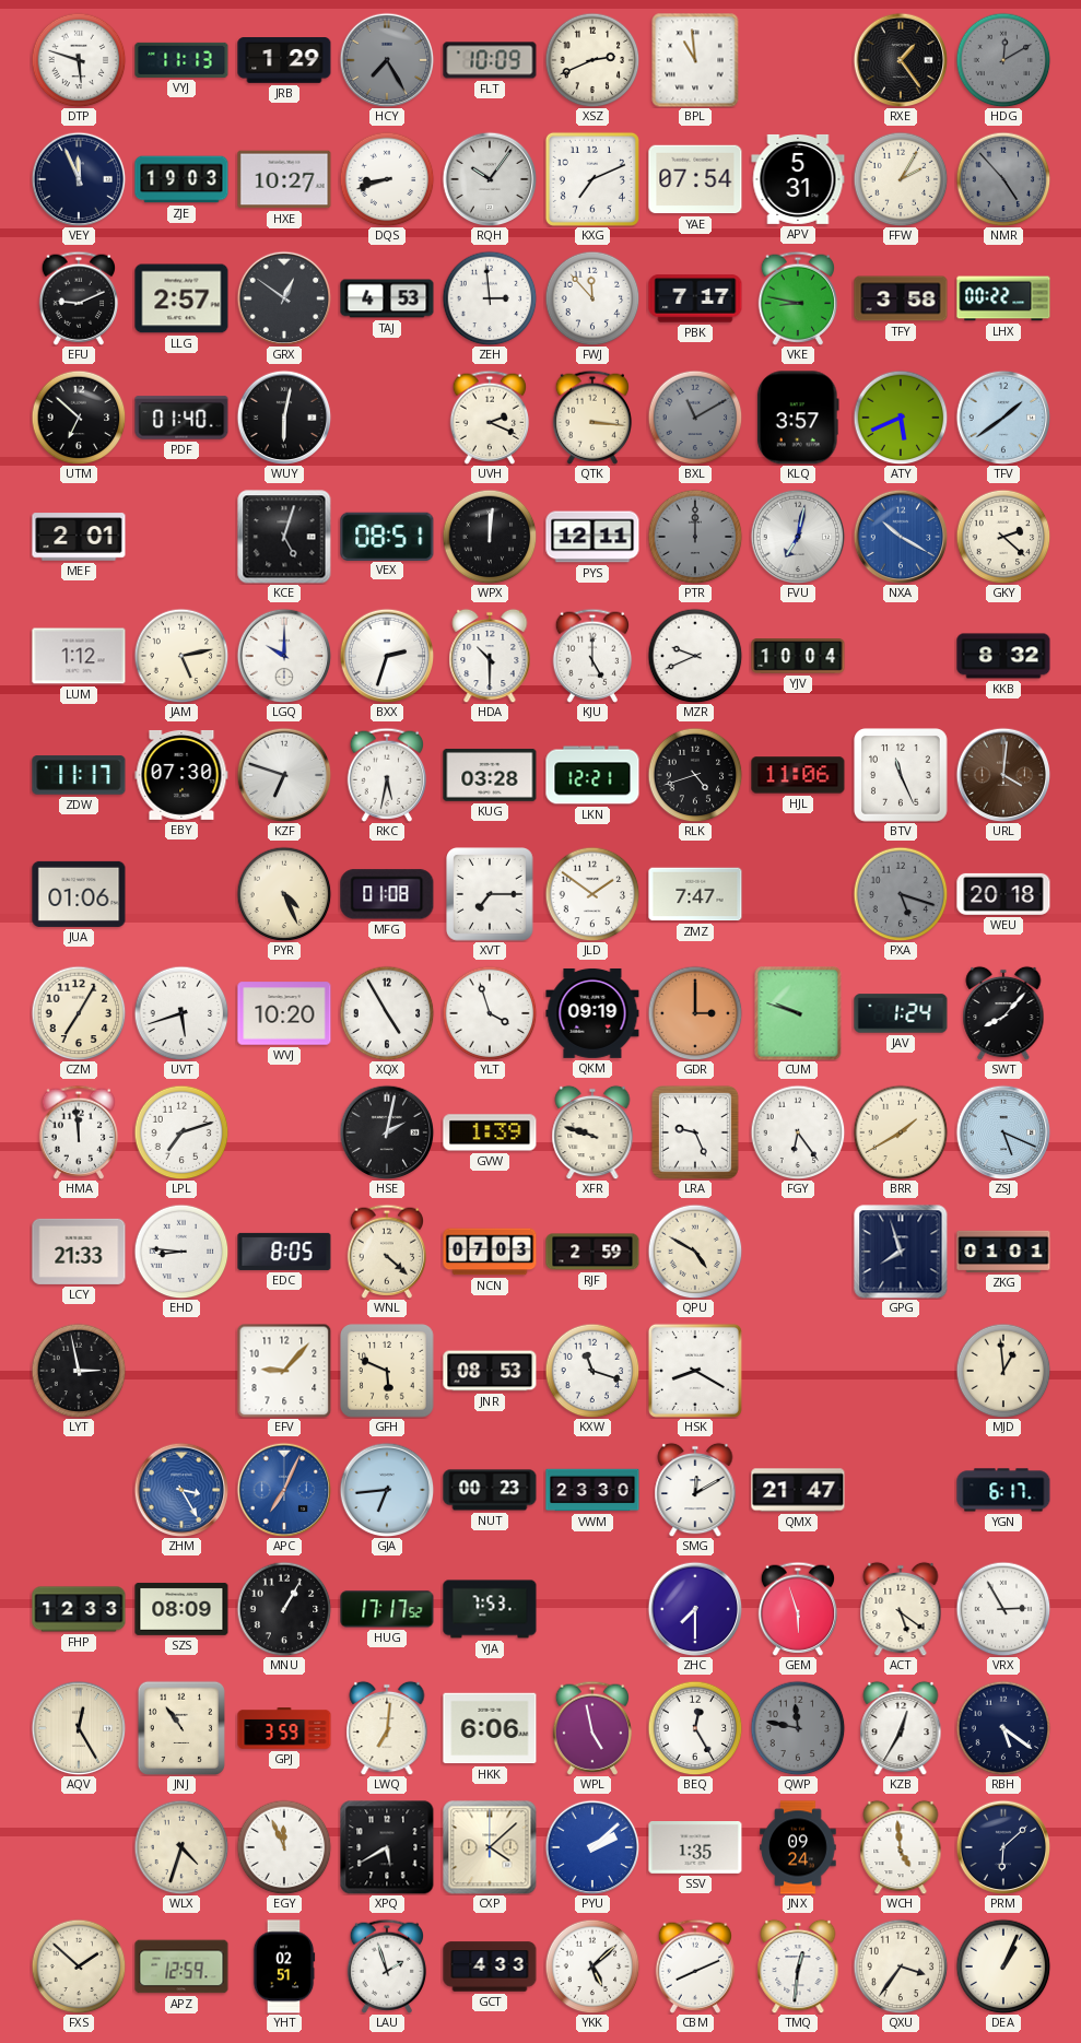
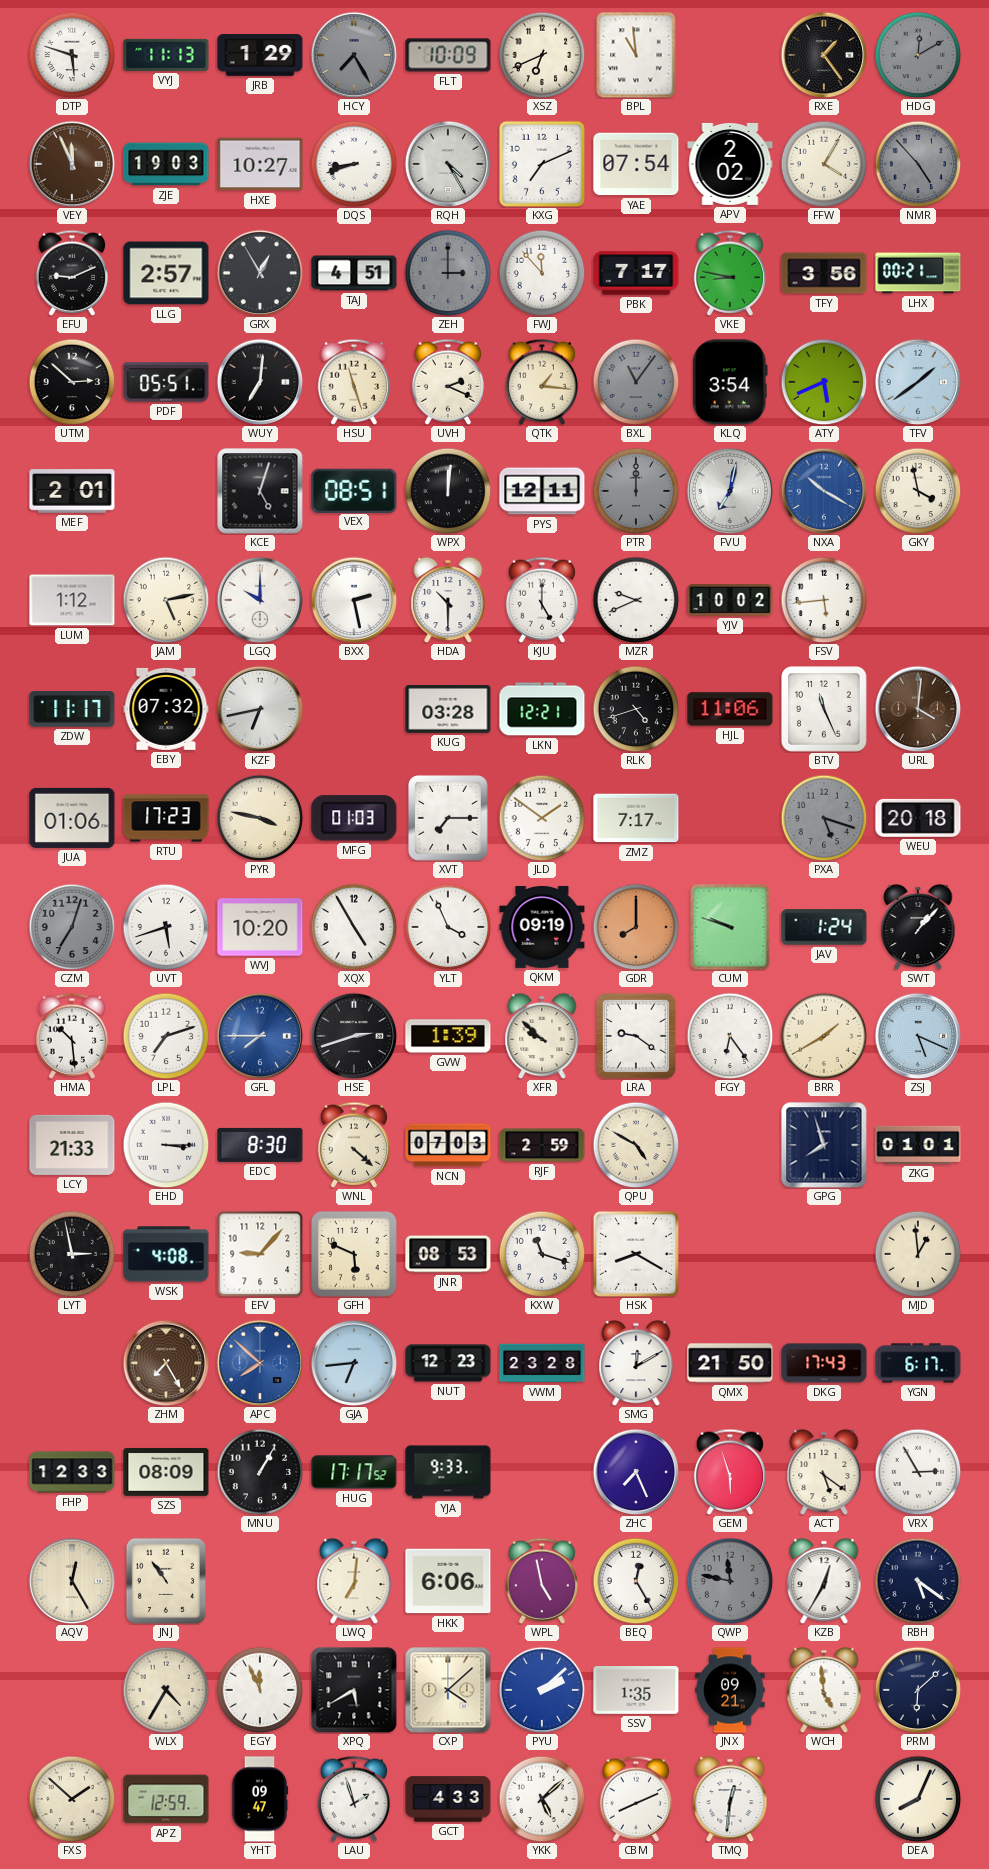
XSZ: 2:41 -> 6:41 (542, 55)
VEY dial: navy -> brown (72, 164)
RQH: 10:06 -> 4:25 (448, 164)
APV: 5:31 -> 2:02 (730, 164)
FFW: 2:05 -> 4:05 (824, 164)
GRX: 12:51 -> 12:55 (260, 273)
TAJ: 4:53 -> 4:51 (354, 273)
ZEH: 2:59 -> 3:00 (448, 273)
ZEH dial: white -> grey (448, 273)
TFY: 3:58 -> 3:56 (824, 273)
LHX: 00:22 -> 00:21 (918, 273)
UTM: 6:52 -> 2:52 (72, 382)
PDF: 01:40 -> 05:51 (166, 382)
WUY: 6:02 -> 7:01 (260, 382)
HSU: none -> 11:27 (354, 382)
QTK: 3:16 -> 1:16 (542, 382)
BXL: 11:10 -> 11:06 (636, 382)
KLQ: 3:57 -> 3:54 (730, 382)
GKY: 2:22 -> 3:58 (918, 491)
BXX: 2:33 -> 2:28 (354, 600)
YJV: 10:04 -> 10:02 (730, 601)
FSV: none -> 5:44 (824, 600)
KKB: 8:32 -> none (1003, 656)
EBY: 07:30 -> 07:32 (166, 709)
KZF: 6:48 -> 6:43 (260, 709)
RKC: 5:32 -> none (387, 775)
RTU: none -> 17:23 (166, 818)
PYR: 4:26 -> 3:47 (260, 818)
MFG: 01:08 -> 01:03 (354, 818)
ZMZ: 7:47 -> 7:17 (636, 818)
CZM: 7:05 -> 7:03 (72, 927)
CZM dial: cream -> grey (72, 927)
YLT: 3:57 -> 3:56 (448, 927)
GDR: 3:00 -> 8:00 (636, 927)
SWT: 8:07 -> 1:07 (918, 927)
HMA: 11:59 -> 10:29 (72, 1036)
GFL: none -> 7:45 (260, 1036)
HSE: 2:02 -> 2:42 (354, 1036)
XFR: 9:48 -> 9:52 (542, 1036)
LRA: 9:26 -> 9:21 (637, 1037)
EHD: 8:46 -> 3:15 (166, 1145)
EDC: 8:05 -> 8:30 (260, 1145)
WSK: none -> 4:08 (166, 1254)
ZHM: 3:25 -> 7:25 (166, 1363)
ZHM dial: blue -> brown (166, 1363)
APC: 7:04 -> 7:52 (260, 1363)
NUT: 00:23 -> 12:23 (448, 1363)
VWM: 23:30 -> 23:28 (542, 1363)
QMX: 21:47 -> 21:50 (730, 1363)
DKG: none -> 17:43 (824, 1363)
YJA: 7:53 -> 9:33 (448, 1472)
ZHC: 7:30 -> 7:26 (636, 1472)
GPJ: 3:59 -> none (284, 1728)
WLX: 4:33 -> 4:35 (166, 1690)
JNX: 09:24 -> 09:21 (730, 1690)
YHT: 02:51 -> 09:47 (260, 1799)
QXU: 3:36 -> none (901, 1966)
DEA: 1:04 -> 8:04 (918, 1799)
